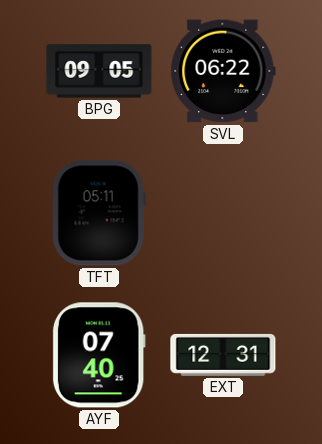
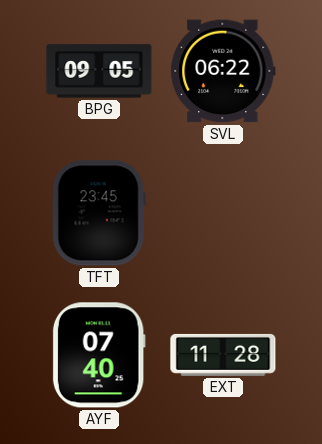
TFT: 05:11 -> 23:45 (99, 213)
EXT: 12:31 -> 11:28 (223, 355)
